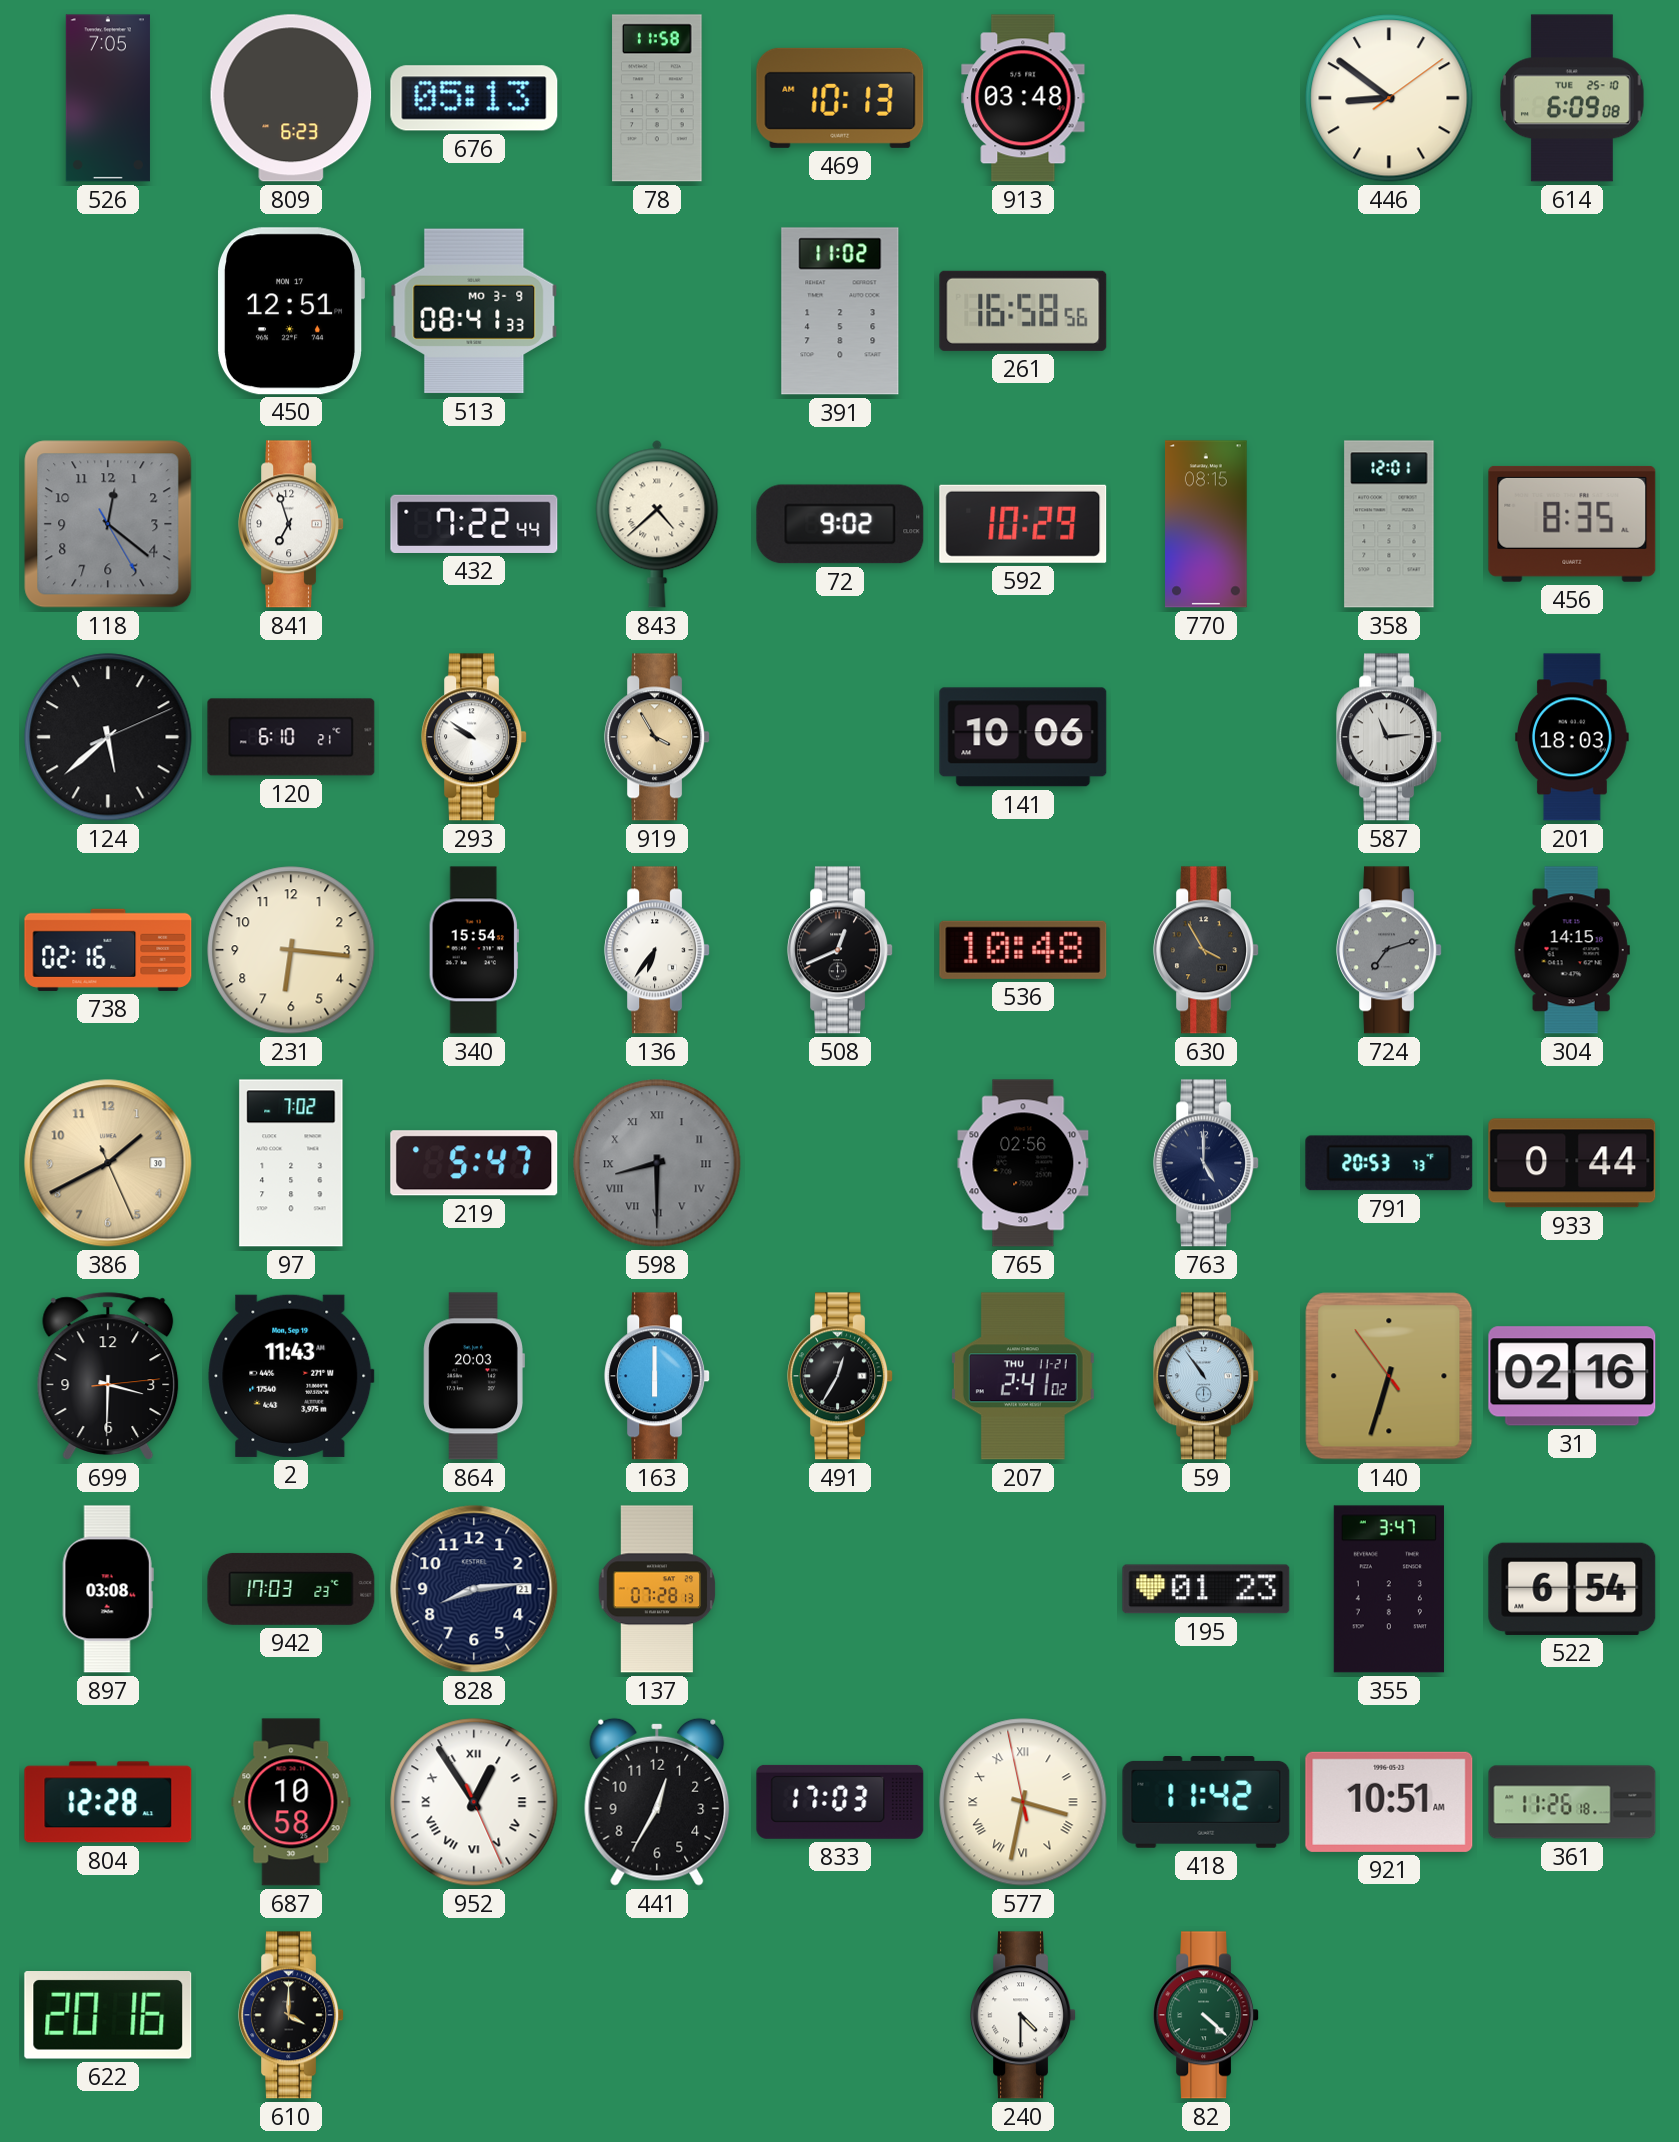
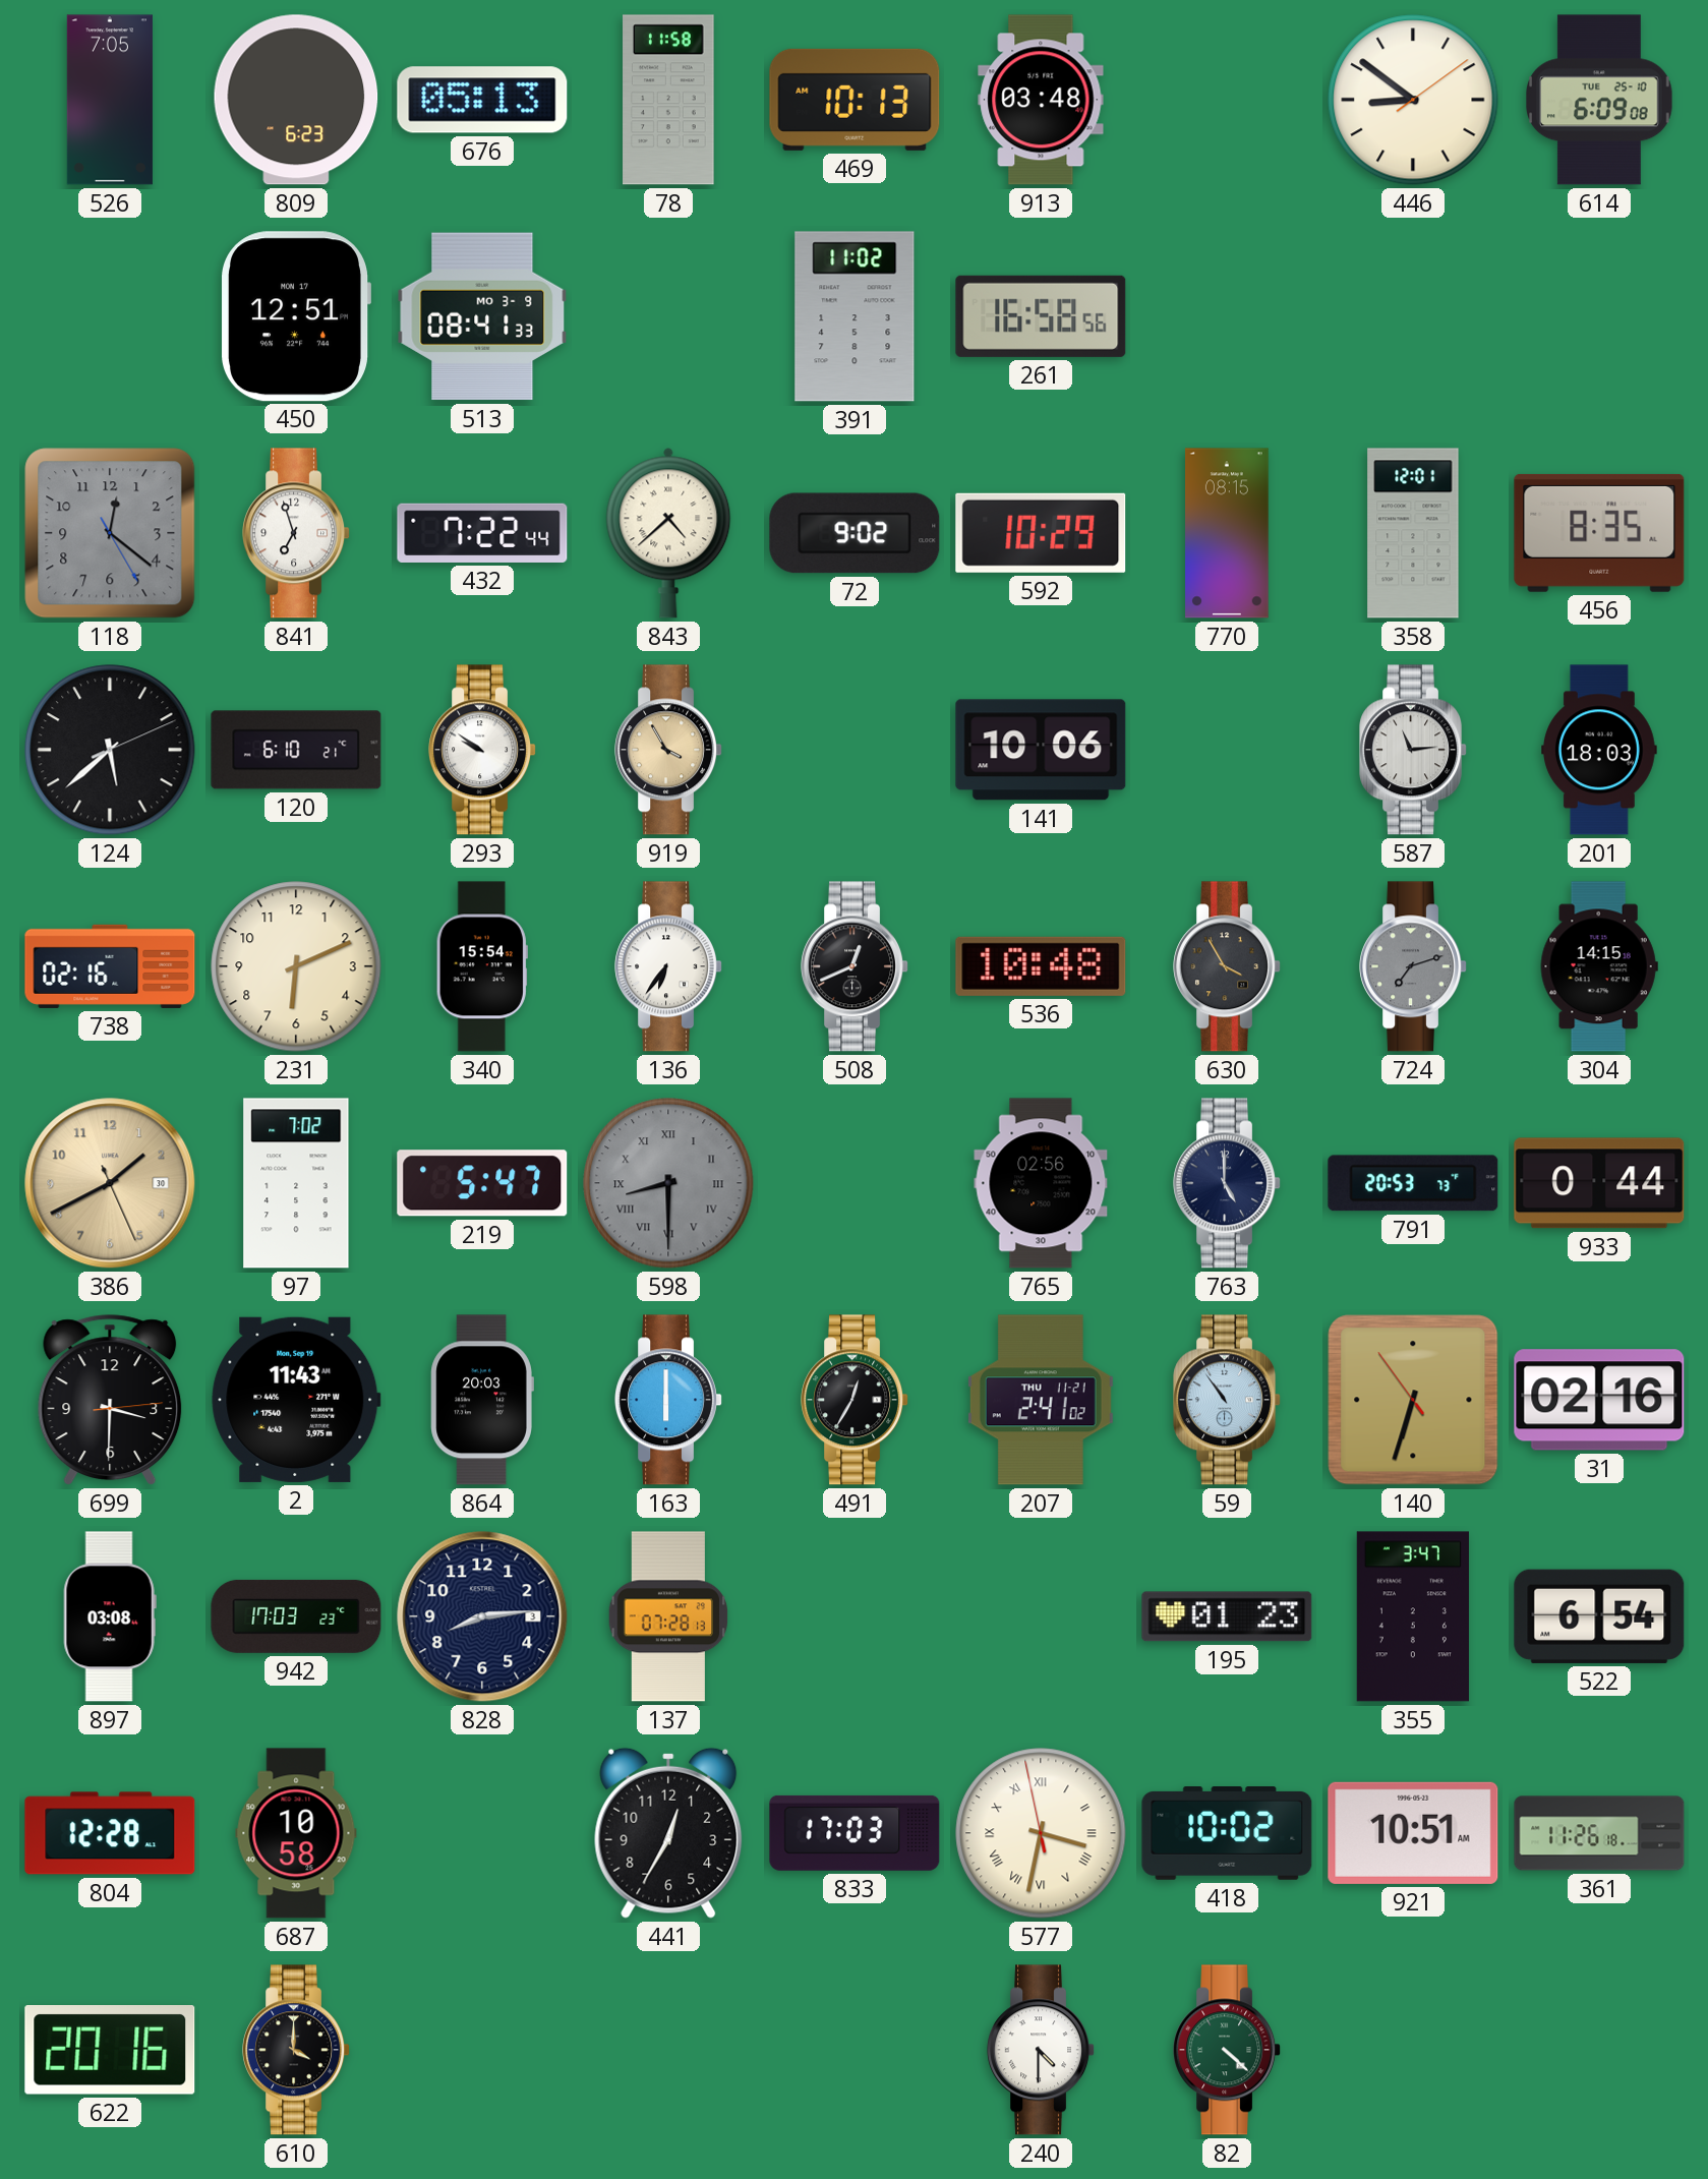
231: 6:16 -> 6:11 (296, 966)
828 date: 21 -> 3 (482, 1616)
952: 12:54 -> none (474, 1802)
418: 11:42 -> 10:02 (1227, 1834)
